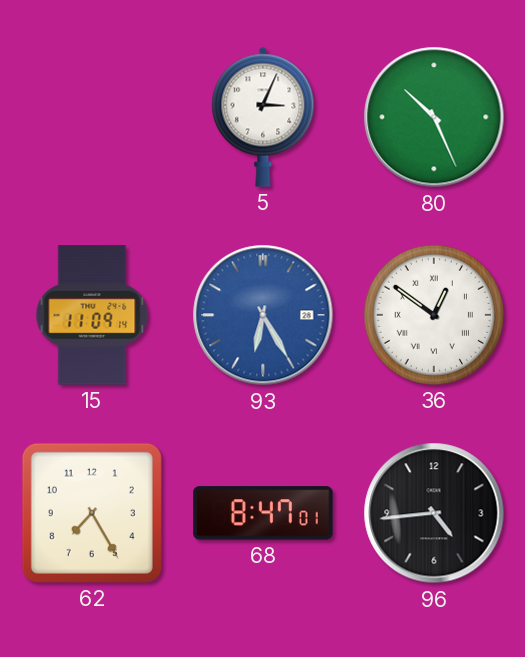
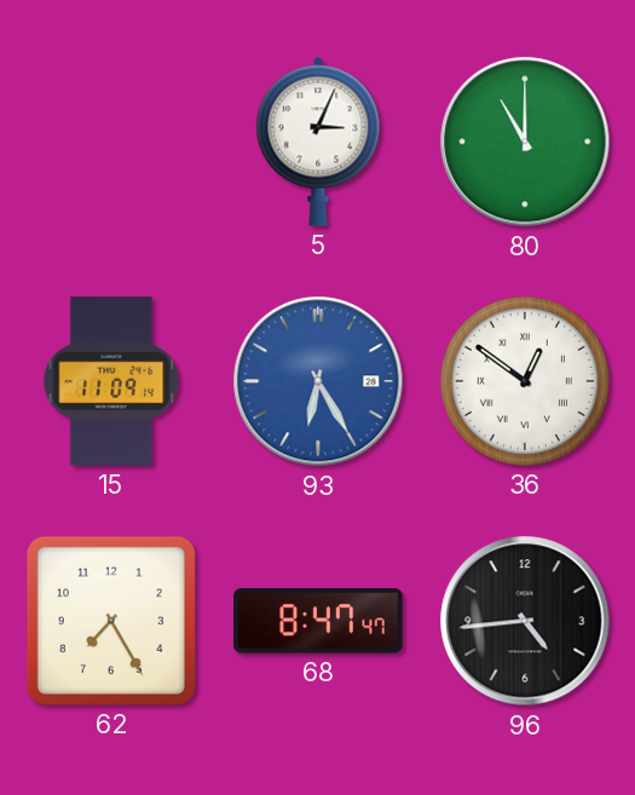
80: 10:26 -> 11:00 (525, 142)
68: 8:47:01 -> 8:47:47 (318, 621)
